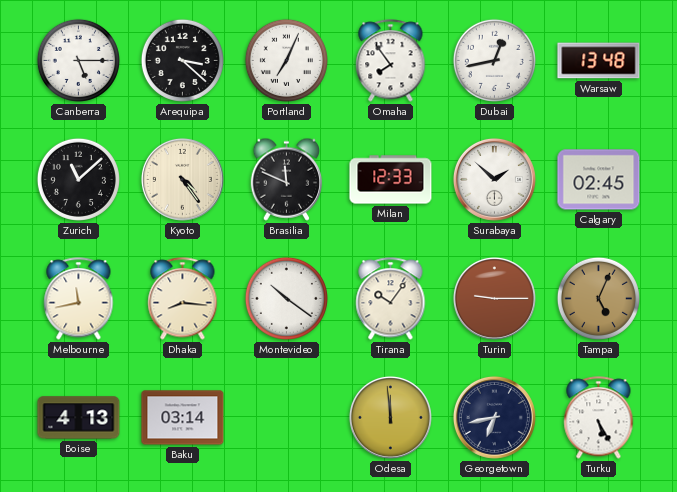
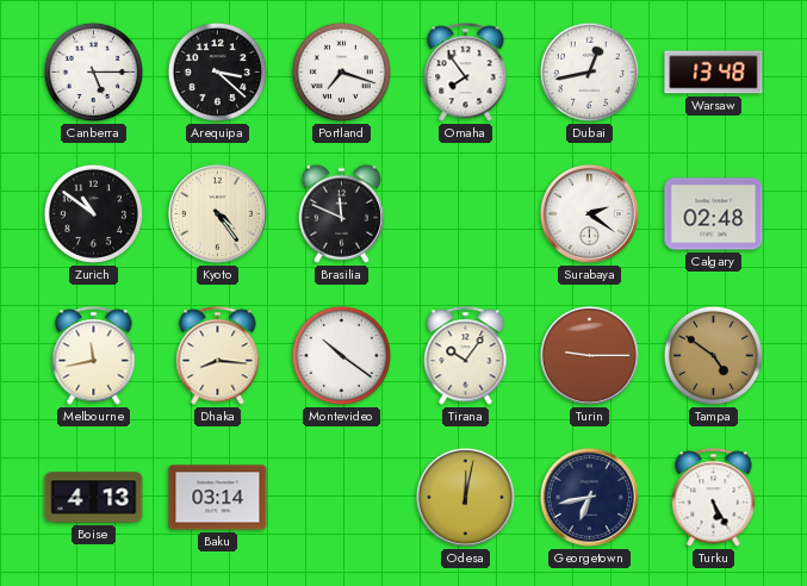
Portland: 7:04 -> 7:18 (341, 71)
Zurich: 11:08 -> 10:51 (93, 213)
Milan: 12:33 -> none (391, 180)
Surabaya: 1:52 -> 2:21 (589, 213)
Calgary: 02:45 -> 02:48 (714, 214)
Tampa: 5:04 -> 4:51 (713, 355)
Odesa: 11:59 -> 12:02 (465, 497)
